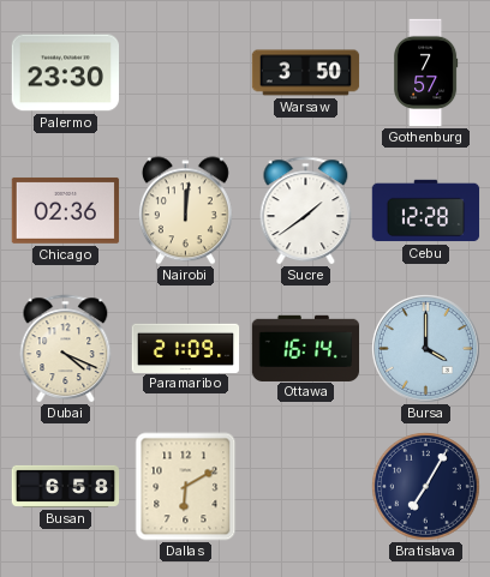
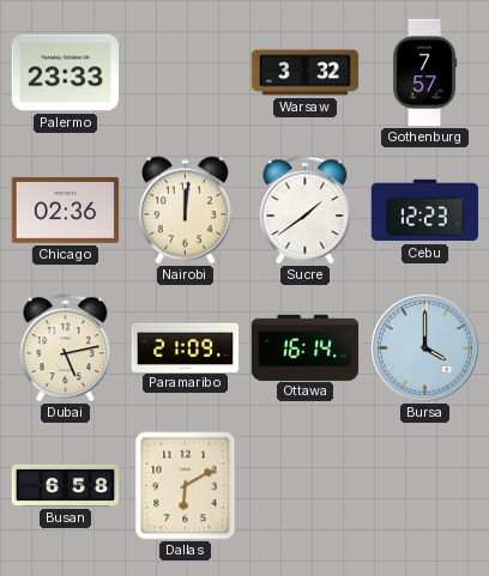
Palermo: 23:30 -> 23:33 (66, 73)
Warsaw: 3:50 -> 3:32 (306, 73)
Cebu: 12:28 -> 12:23 (425, 211)
Dubai: 4:19 -> 5:13 (66, 348)
Bratislava: 7:05 -> none (426, 487)
